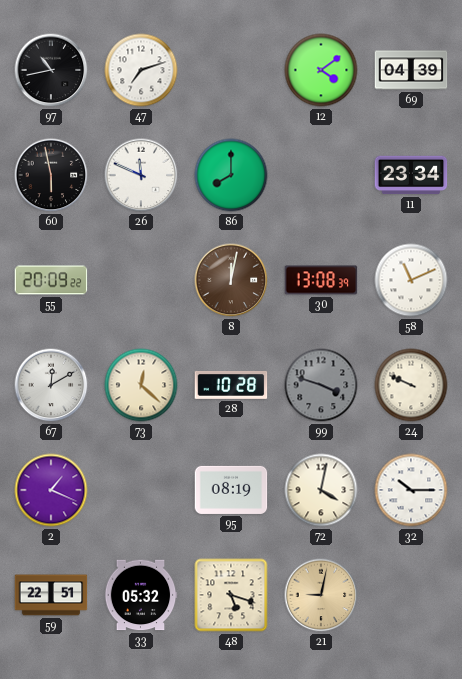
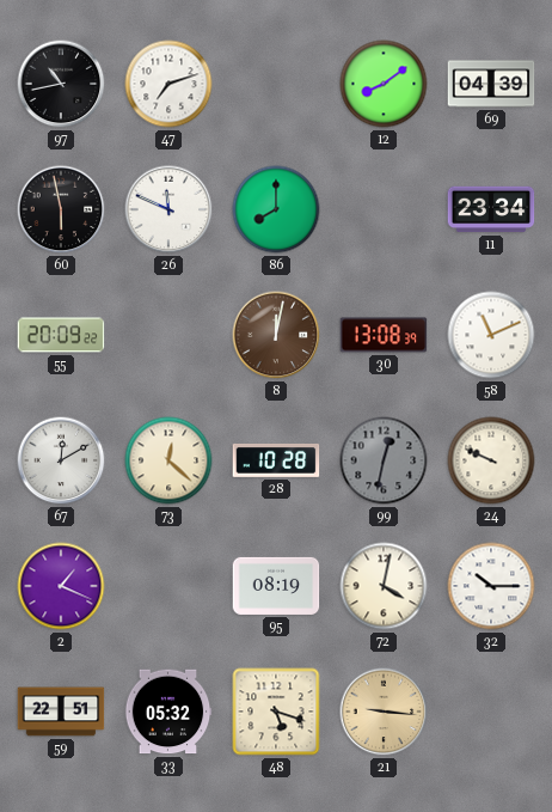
12: 4:09 -> 8:09 (384, 84)
99: 3:48 -> 12:32 (384, 460)
21: 9:02 -> 9:16 (384, 712)
